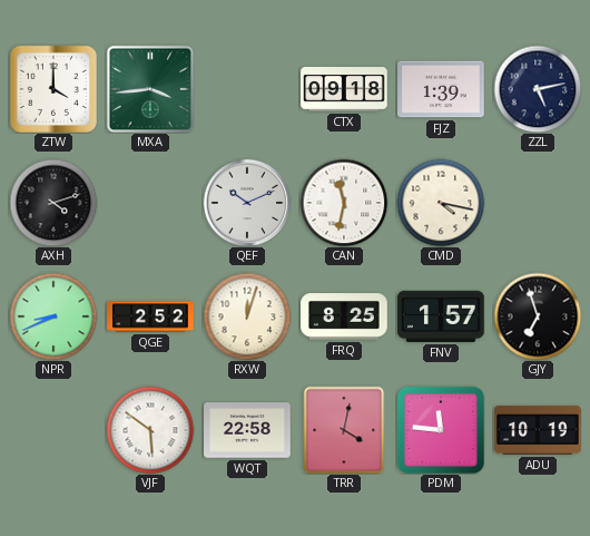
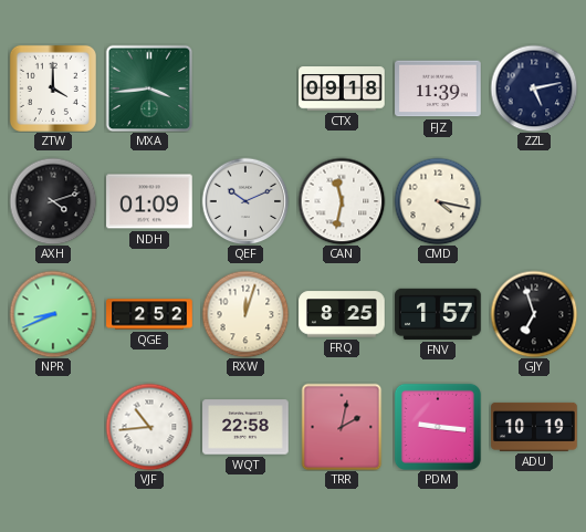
FJZ: 1:39 -> 11:39 (438, 88)
NDH: none -> 01:09 (149, 201)
VJF: 5:51 -> 10:44 (149, 427)
TRR: 4:02 -> 2:02 (342, 427)
PDM: 11:46 -> 9:16 (438, 427)
